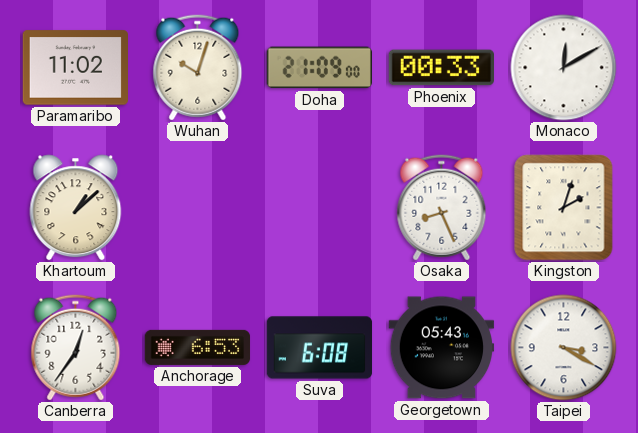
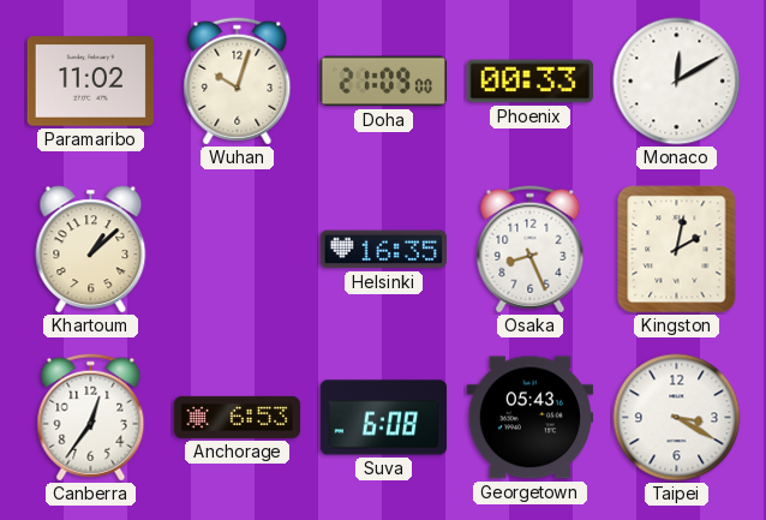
Helsinki: none -> 16:35 (383, 250)
Kingston: 2:03 -> 2:02 (677, 250)
